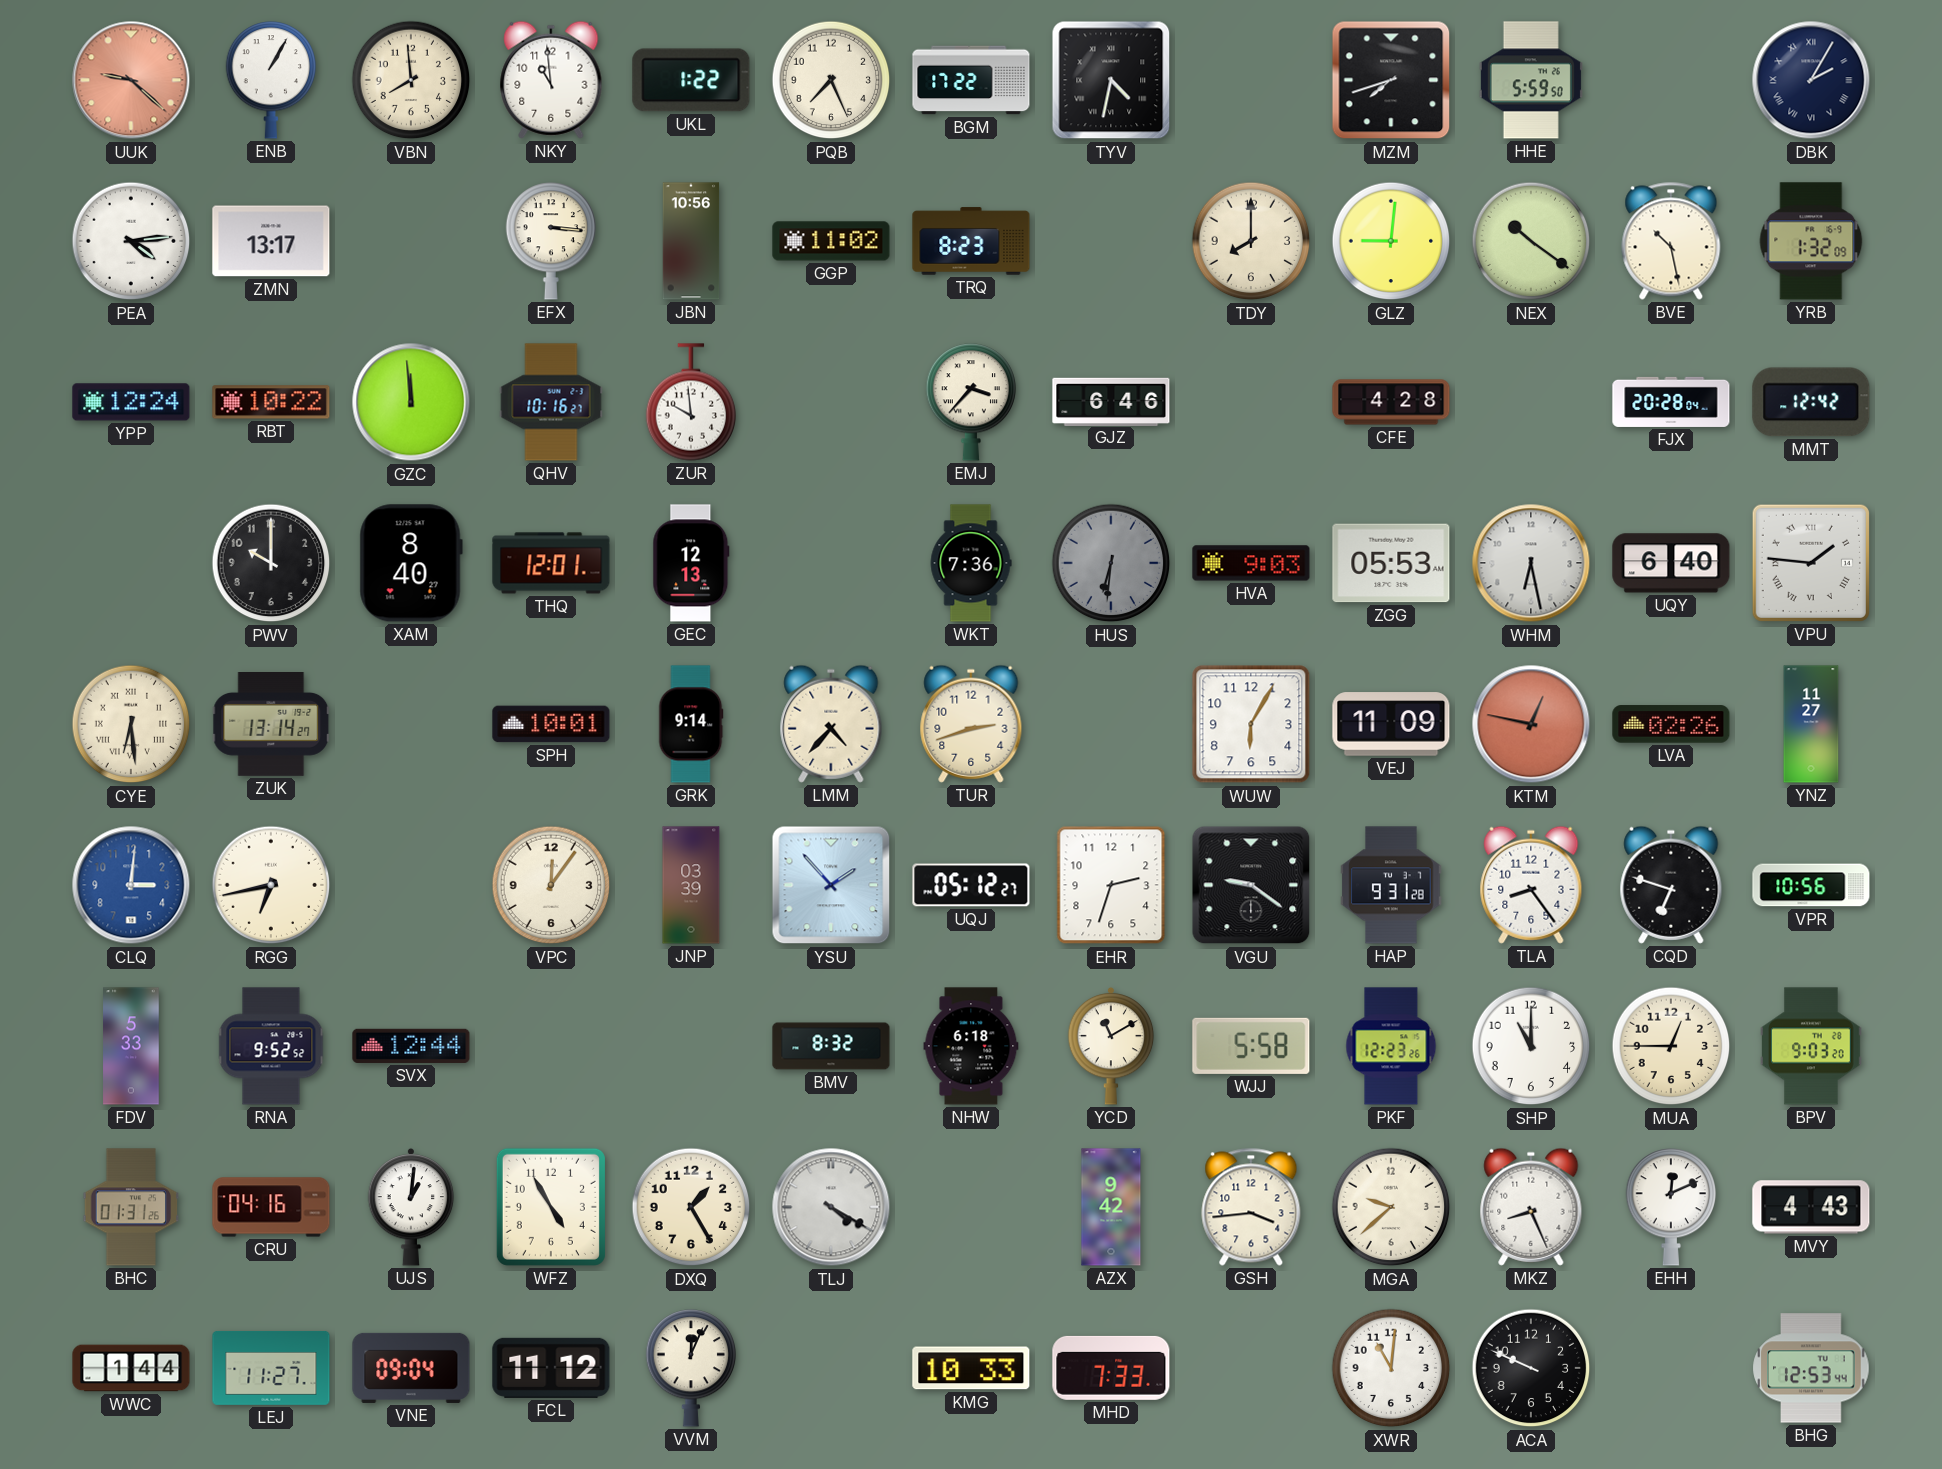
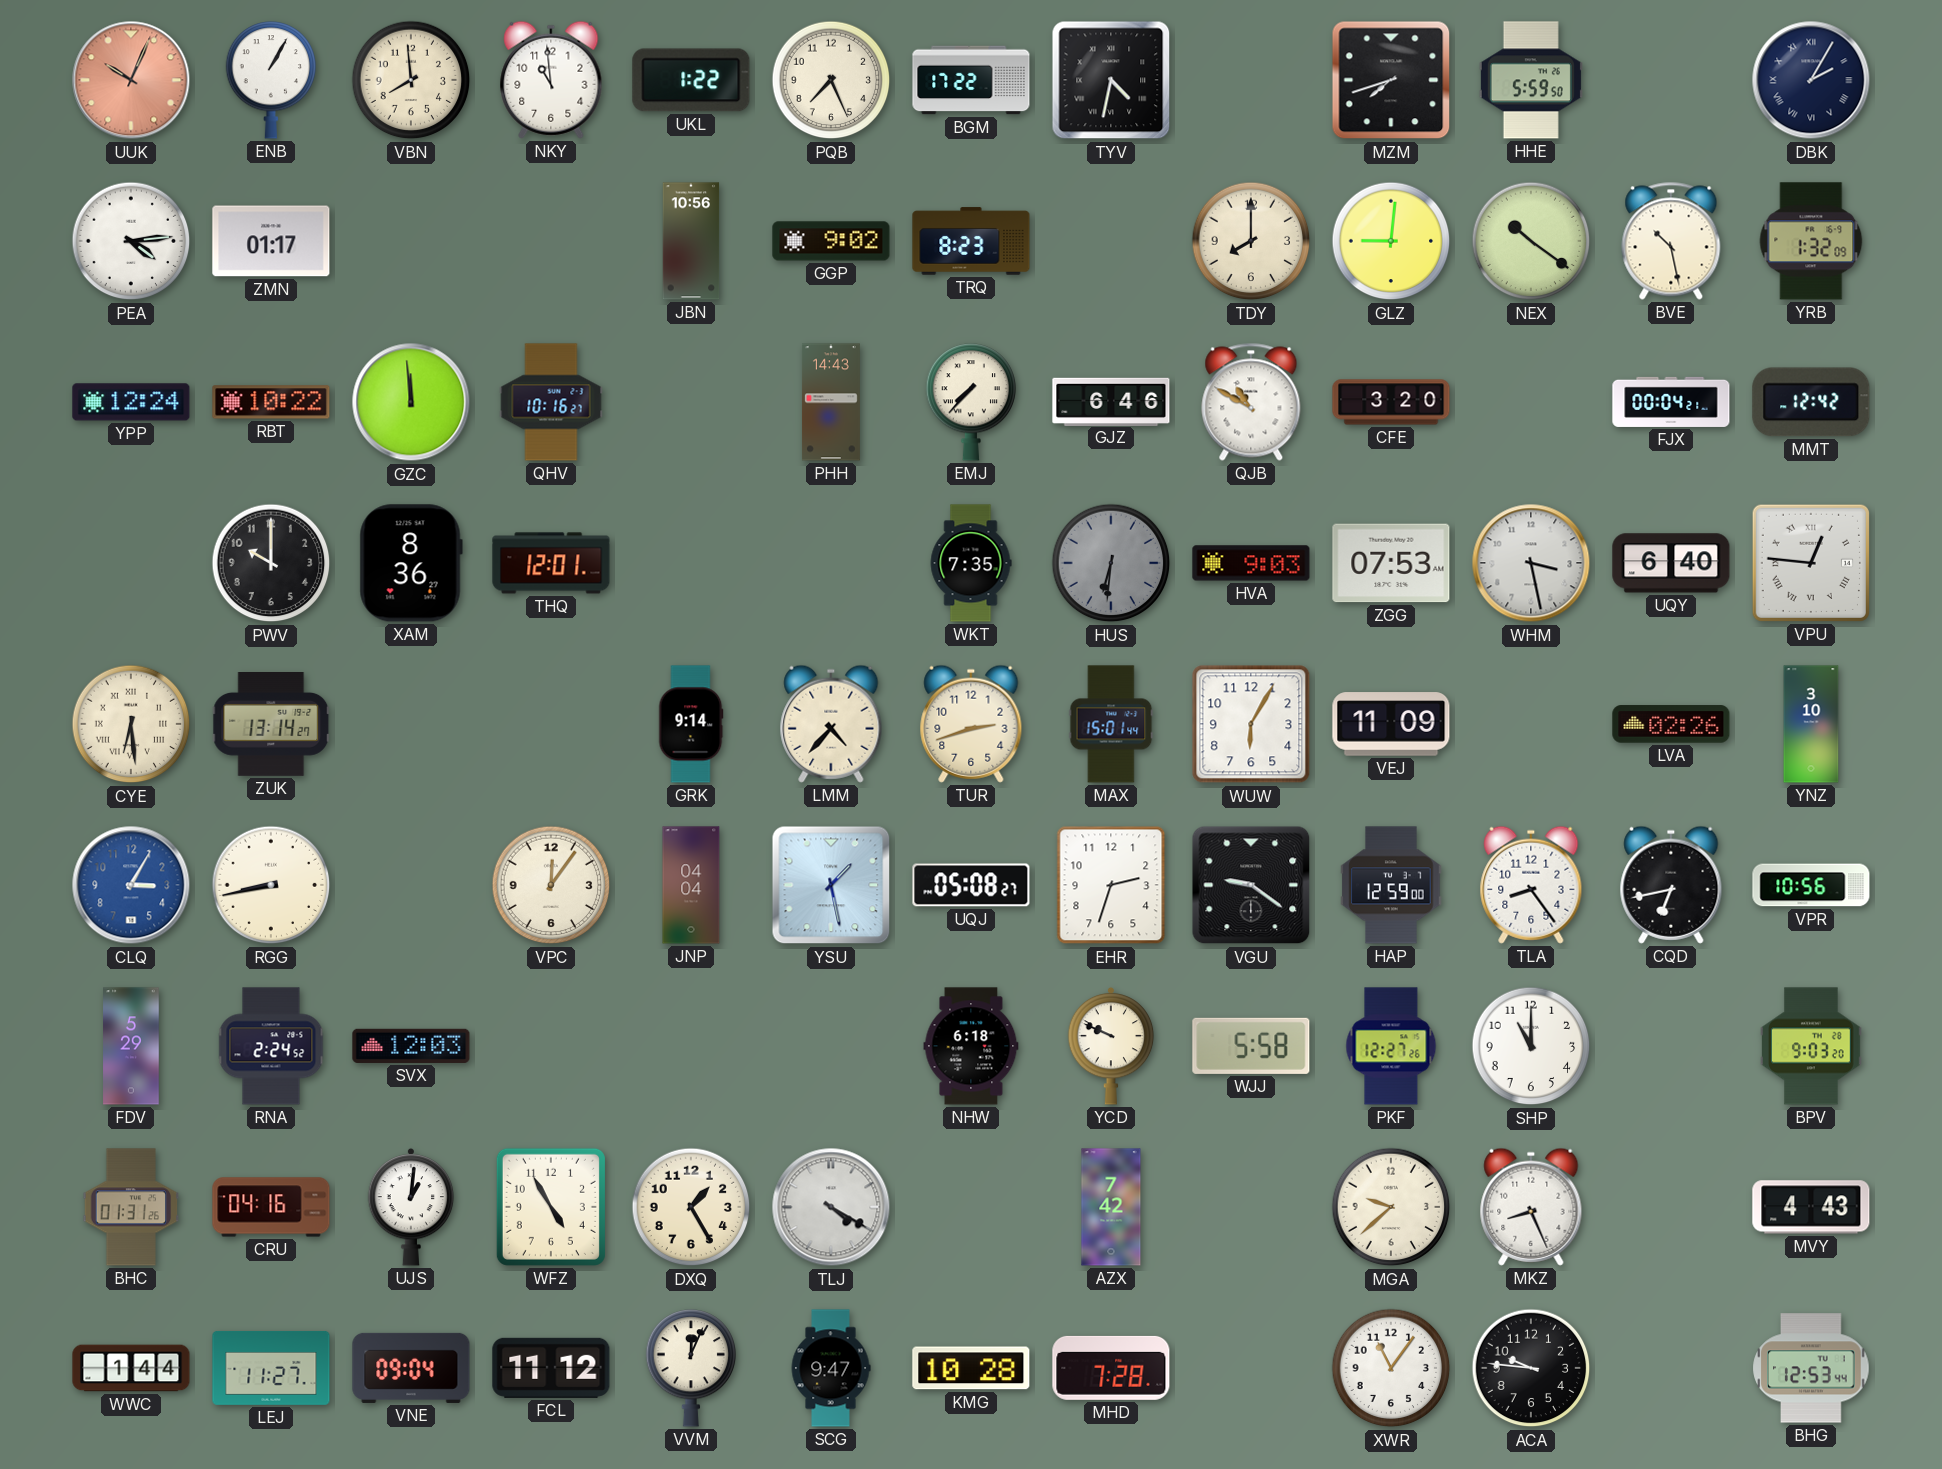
UUK: 9:22 -> 10:04 (131, 80)
ZMN: 13:17 -> 01:17 (271, 241)
EFX: 3:16 -> none (551, 241)
GGP: 11:02 -> 9:02 (831, 241)
ZUR: 9:59 -> none (691, 402)
PHH: none -> 14:43 (831, 402)
EMJ: 3:37 -> 7:37 (971, 402)
QJB: none -> 10:50 (1251, 402)
CFE: 4:28 -> 3:20 (1391, 402)
FJX: 20:28 -> 00:04 (1671, 402)
XAM: 8:40 -> 8:36 (411, 563)
GEC: 12:13 -> none (691, 563)
WKT: 7:36 -> 7:35 (971, 563)
ZGG: 05:53 -> 07:53 (1391, 563)
WHM: 6:28 -> 3:28 (1531, 563)
VPU: 1:46 -> 12:46 (1811, 563)
SPH: 10:01 -> none (551, 724)
MAX: none -> 15:01 (1111, 724)
KTM: 12:47 -> none (1531, 724)
YNZ: 11:27 -> 3:10 (1811, 724)
CLQ: 3:01 -> 3:05 (131, 885)
RGG: 6:43 -> 8:43 (271, 885)
JNP: 03:39 -> 04:04 (691, 885)
YSU: 1:53 -> 1:28 (831, 885)
UQJ: 05:12 -> 05:08 (971, 885)
HAP: 9:31 -> 12:59 (1391, 885)
CQD: 6:48 -> 6:43 (1671, 885)
FDV: 5:33 -> 5:29 (131, 1046)
RNA: 9:52 -> 2:24 (271, 1046)
SVX: 12:44 -> 12:03 (411, 1046)
BMV: 8:32 -> none (831, 1046)
YCD: 11:10 -> 9:49 (1111, 1046)
PKF: 12:23 -> 12:27 (1391, 1046)
MUA: 12:45 -> none (1671, 1046)
AZX: 9:42 -> 7:42 (1111, 1207)
GSH: 3:44 -> none (1251, 1207)
EHH: 12:11 -> none (1671, 1207)
SCG: none -> 9:47 (831, 1368)
KMG: 10:33 -> 10:28 (971, 1368)
MHD: 7:33 -> 7:28 (1111, 1368)
XWR: 11:01 -> 11:06 (1391, 1368)
ACA: 9:49 -> 9:46 (1531, 1368)
